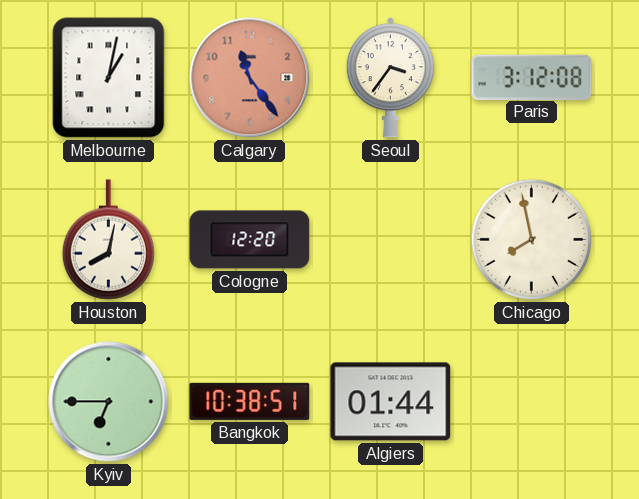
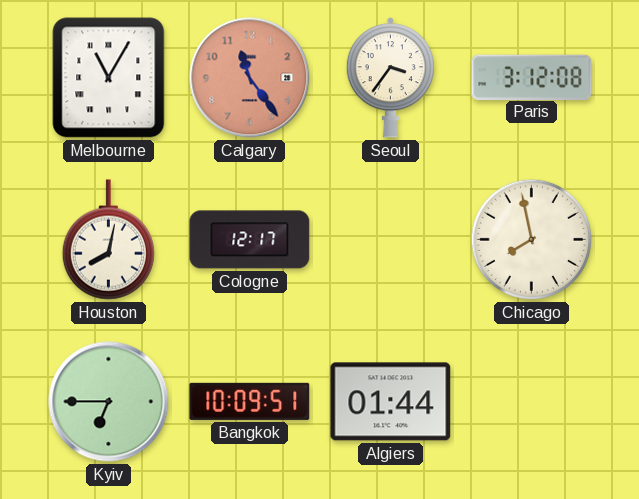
Melbourne: 1:02 -> 11:05 (109, 78)
Cologne: 12:20 -> 12:17 (250, 240)
Bangkok: 10:38 -> 10:09 (250, 401)
